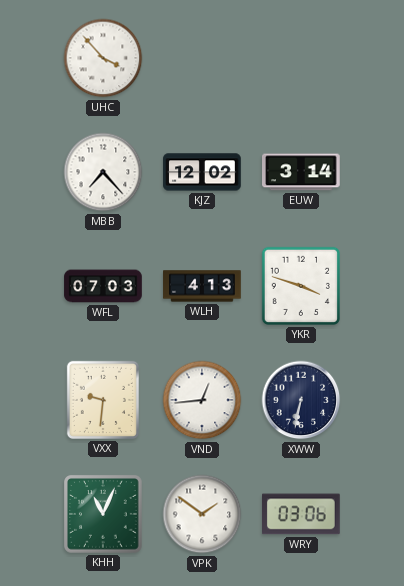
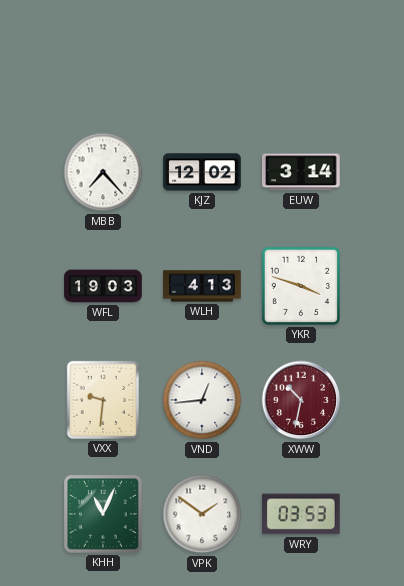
UHC: 3:53 -> none (103, 58)
WFL: 07:03 -> 19:03 (103, 286)
XWW: 6:32 -> 10:32 (301, 400)
XWW dial: navy -> burgundy (301, 400)
WRY: 03:06 -> 03:53 (302, 514)
